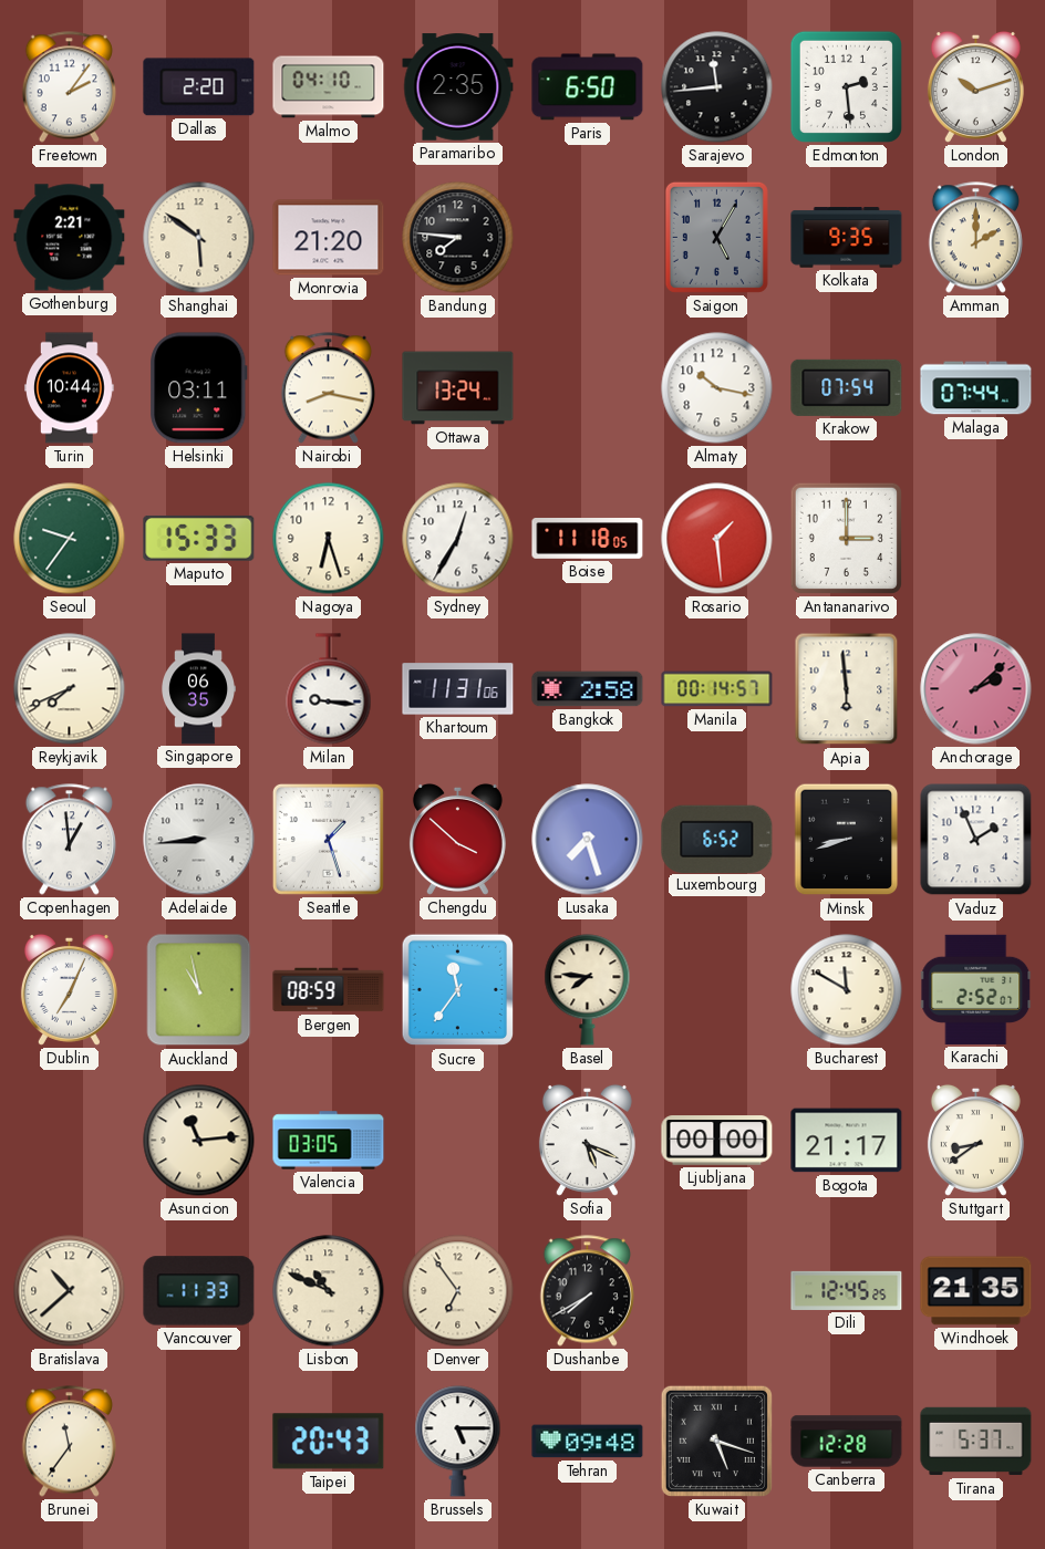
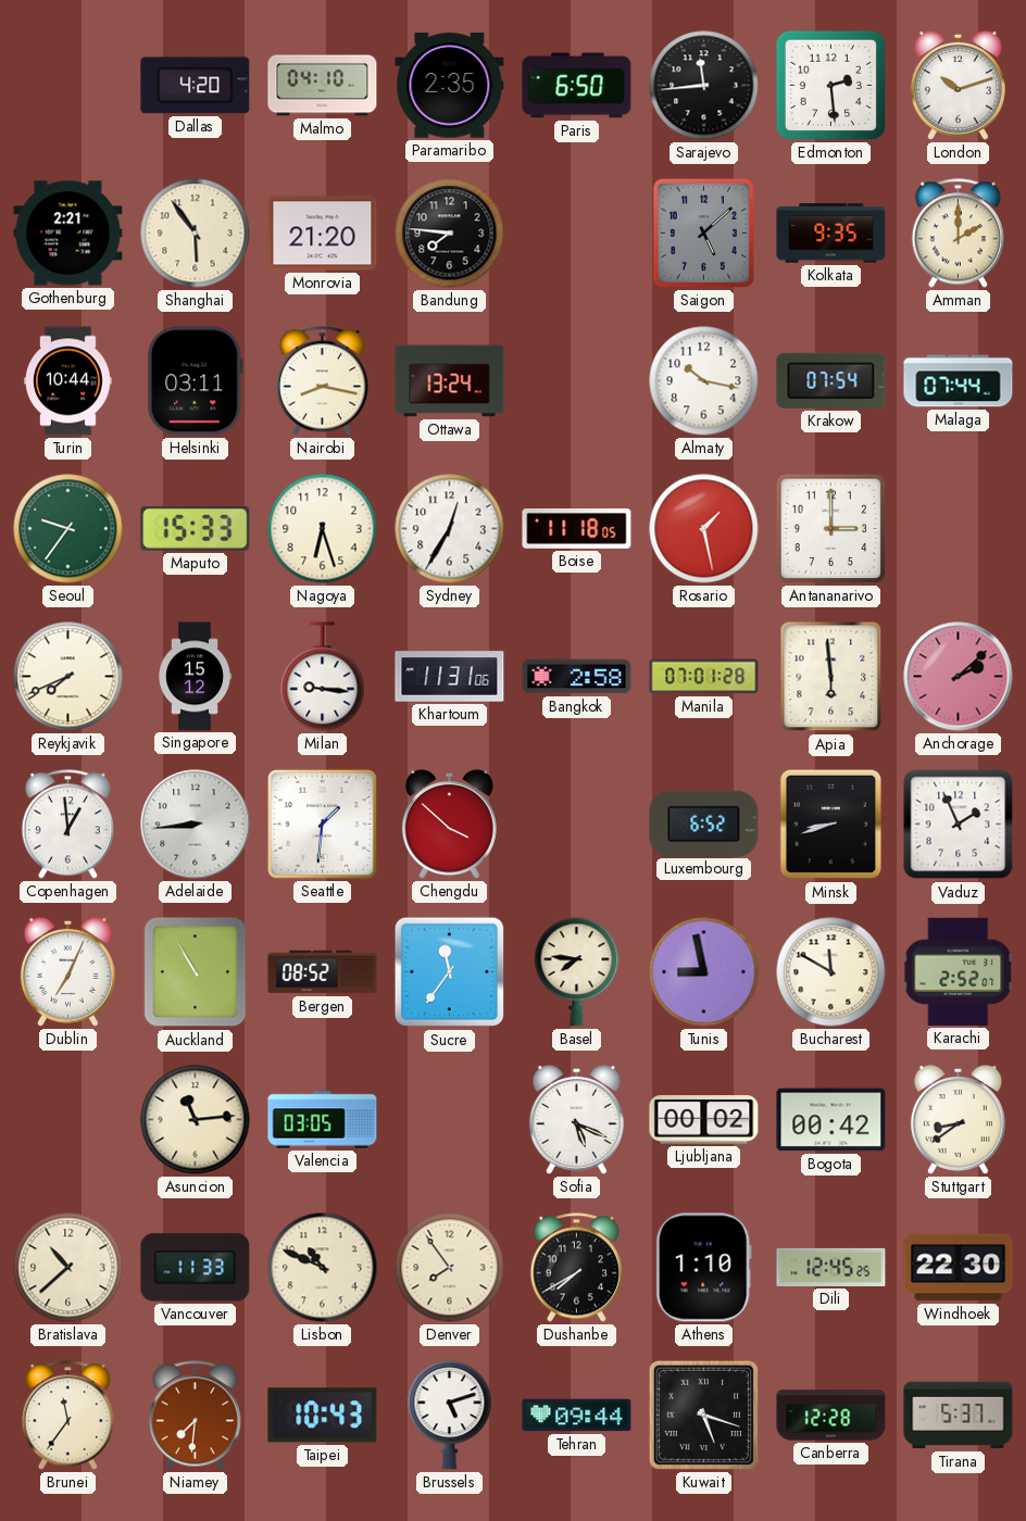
Freetown: 2:06 -> none (69, 87)
Dallas: 2:20 -> 4:20 (196, 86)
Shanghai: 5:51 -> 5:54 (196, 234)
Saigon: 5:05 -> 5:08 (703, 232)
Rosario: 1:29 -> 1:28 (704, 529)
Singapore: 06:35 -> 15:12 (195, 677)
Manila: 00:14 -> 07:01 (704, 677)
Seattle: 1:27 -> 1:31 (322, 824)
Lusaka: 7:27 -> none (588, 840)
Auckland: 10:58 -> 10:55 (196, 972)
Bergen: 08:59 -> 08:52 (323, 972)
Tunis: none -> 8:58 (704, 972)
Ljubljana: 00:00 -> 00:02 (704, 1120)
Bogota: 21:17 -> 00:42 (831, 1120)
Denver: 6:54 -> 7:54 (450, 1268)
Athens: none -> 1:10 (703, 1268)
Windhoek: 21:35 -> 22:30 (959, 1268)
Niamey: none -> 7:31 (195, 1416)
Taipei: 20:43 -> 10:43 (323, 1416)
Brussels: 5:15 -> 5:12 (450, 1416)
Tehran: 09:48 -> 09:44 (577, 1416)
